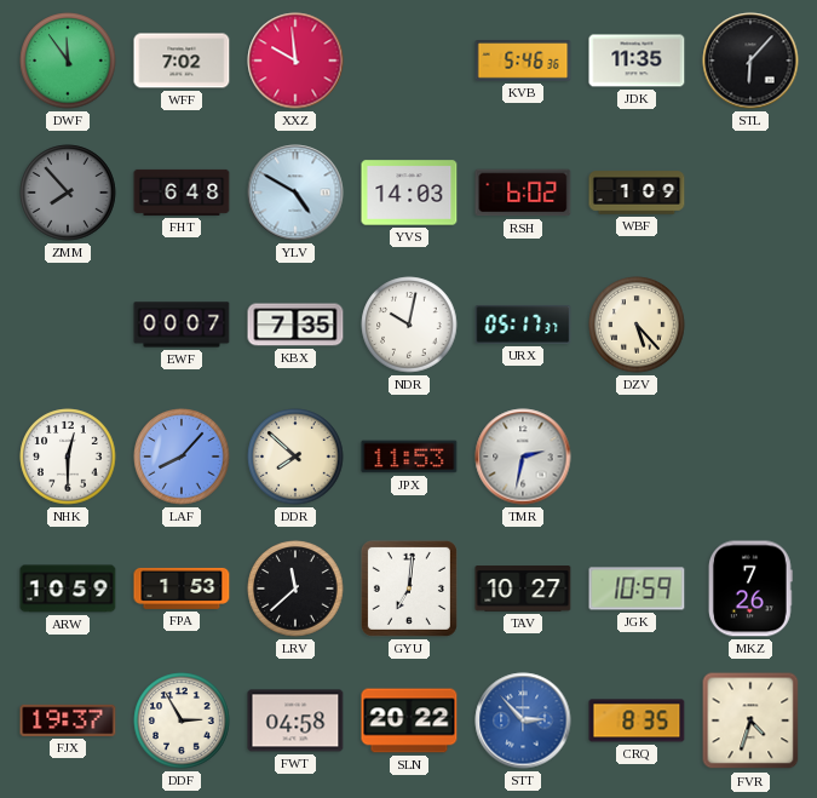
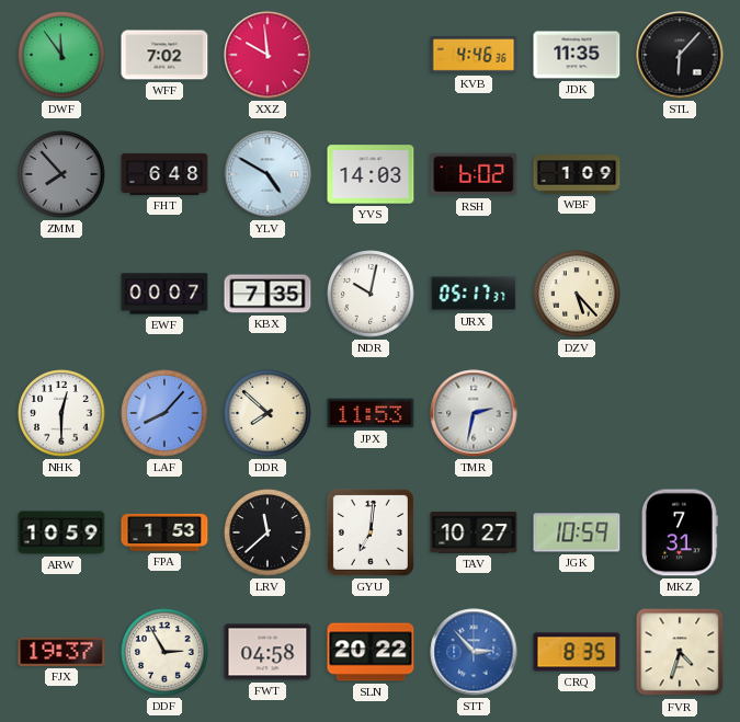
KVB: 5:46 -> 4:46 (474, 55)
MKZ: 7:26 -> 7:31 (680, 532)
